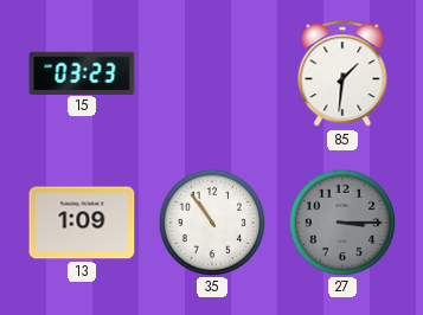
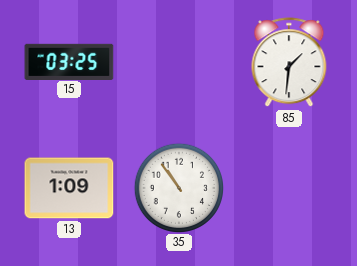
15: 03:23 -> 03:25 (69, 61)
27: 3:15 -> none (341, 221)
